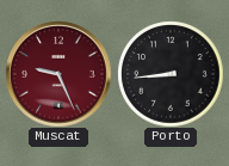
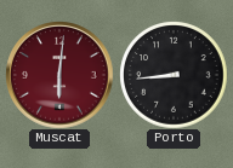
Muscat: 9:26 -> 6:01 (59, 75)
